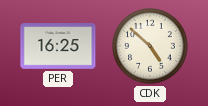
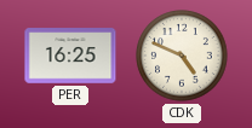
CDK: 4:52 -> 4:49 (182, 56)
